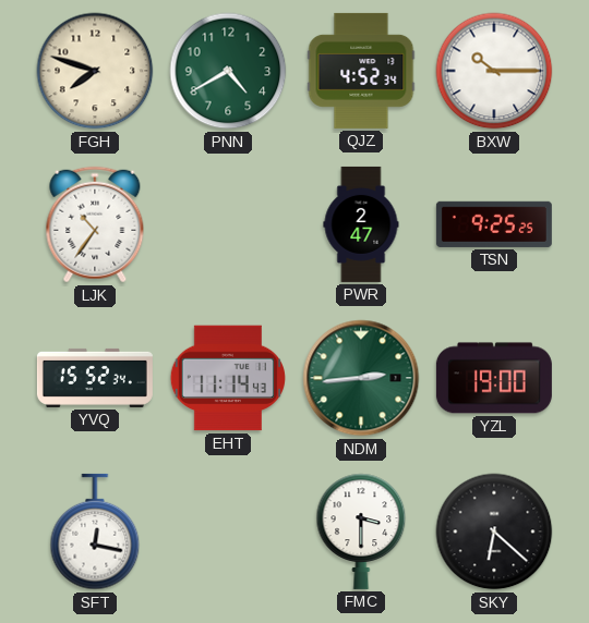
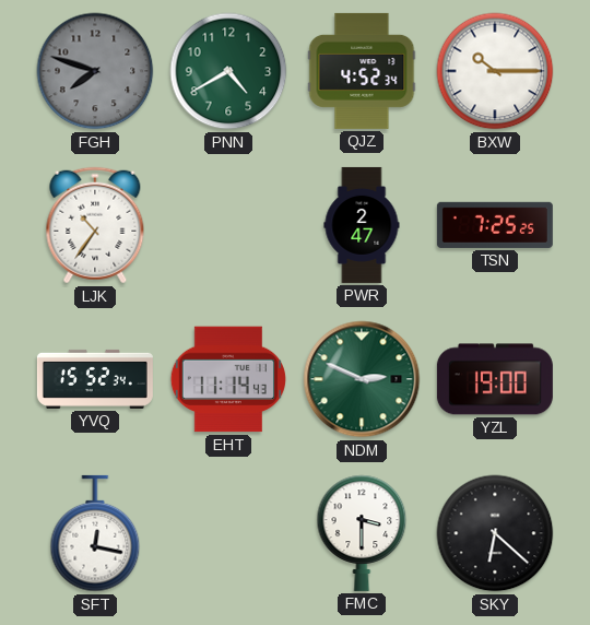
FGH dial: cream -> grey (95, 71)
TSN: 9:25 -> 7:25 (495, 225)
NDM: 2:44 -> 2:49 (362, 379)
